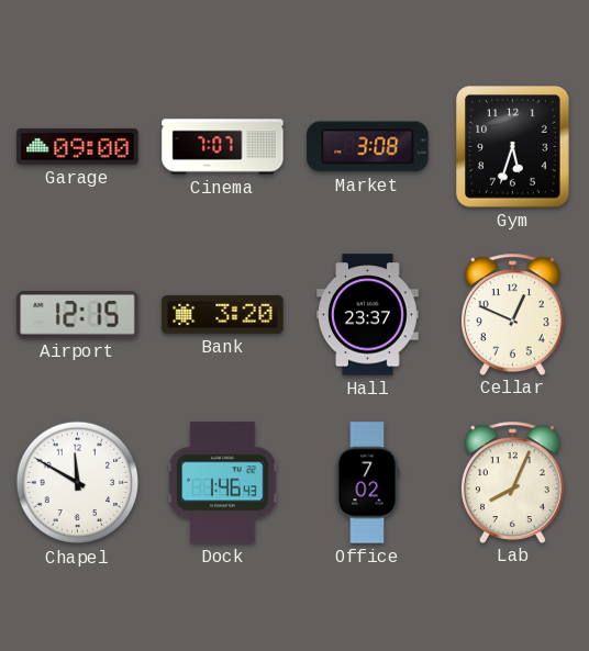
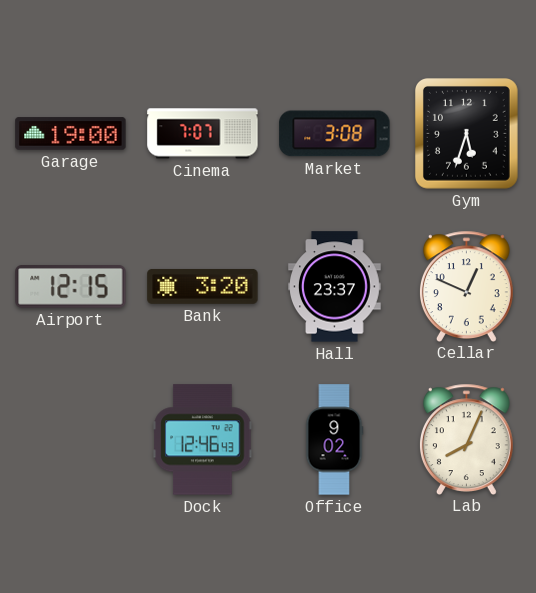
Garage: 09:00 -> 19:00 (71, 134)
Chapel: 11:50 -> none (78, 483)
Dock: 1:46 -> 12:46 (203, 440)
Office: 7:02 -> 9:02 (334, 440)
